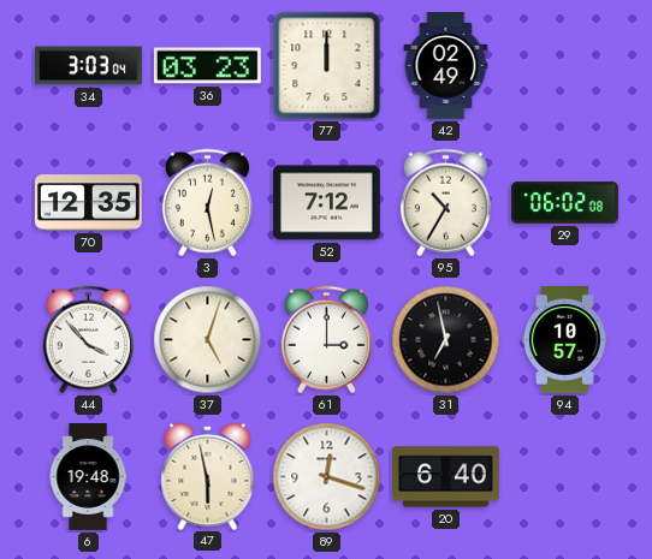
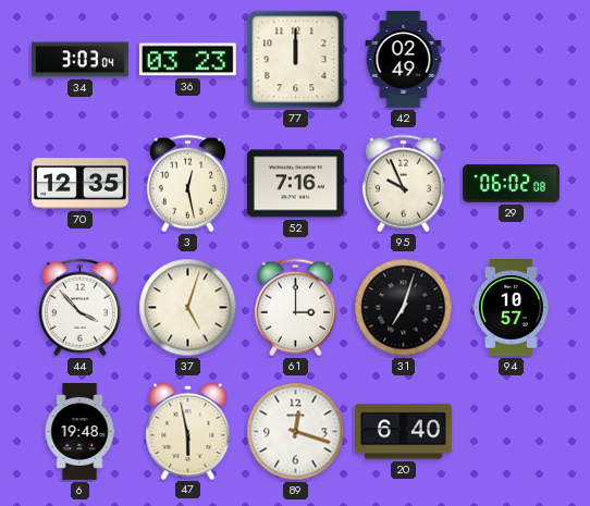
52: 7:12 -> 7:16 (296, 184)
95: 10:35 -> 9:56 (403, 184)
31: 6:58 -> 7:03 (404, 308)
